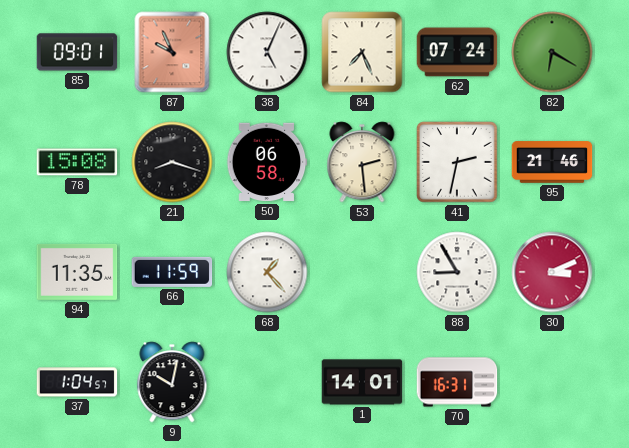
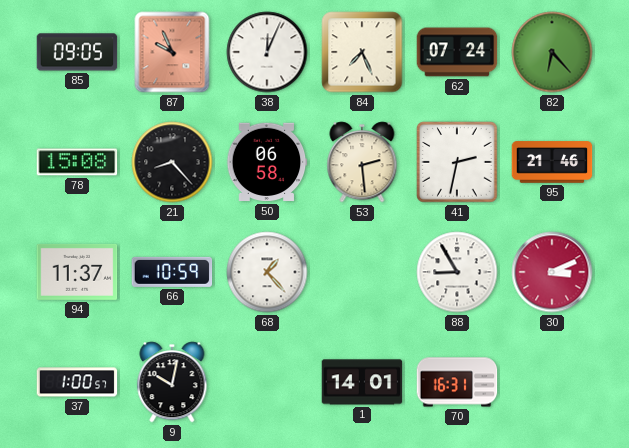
85: 09:01 -> 09:05 (77, 52)
38: 5:04 -> 12:04 (267, 52)
82: 6:20 -> 6:23 (552, 52)
21: 8:18 -> 8:23 (172, 162)
94: 11:35 -> 11:37 (77, 272)
66: 11:59 -> 10:59 (172, 272)
37: 1:04 -> 1:00 (77, 382)
